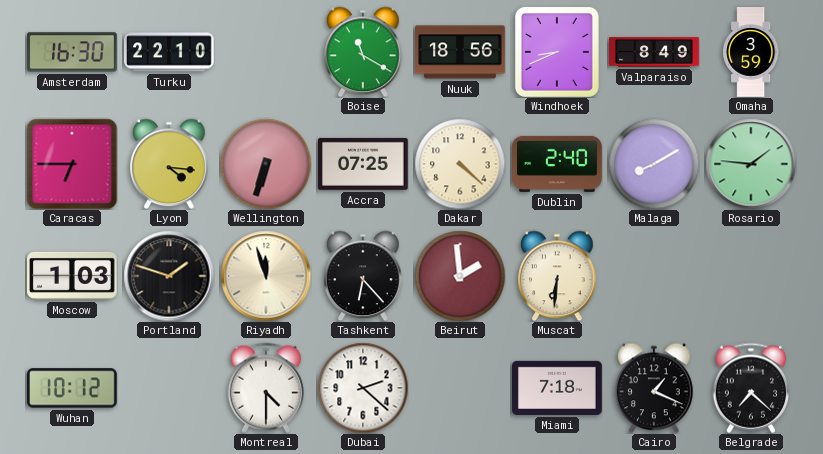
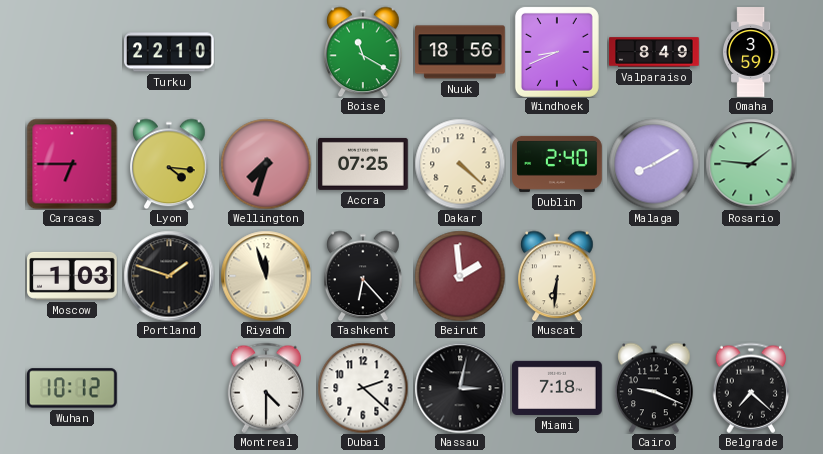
Amsterdam: 16:30 -> none (73, 52)
Wellington: 6:33 -> 7:33 (266, 164)
Nassau: none -> 3:02 (460, 388)
Cairo: 1:19 -> 9:19 (654, 388)
